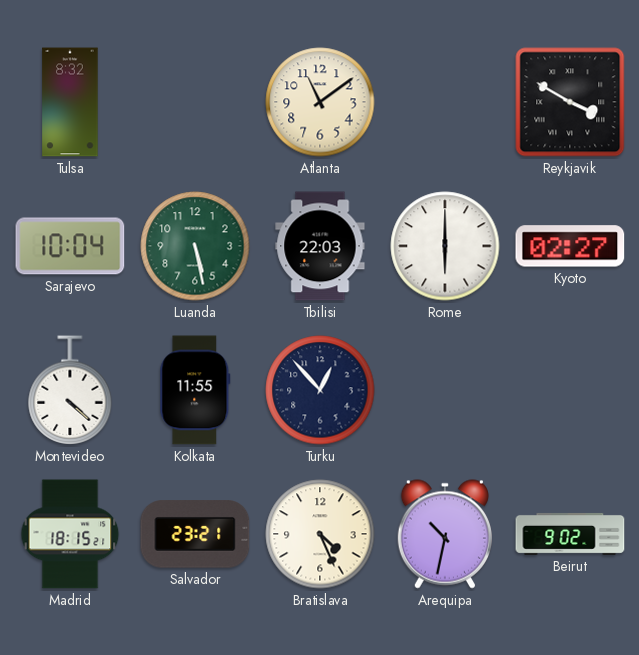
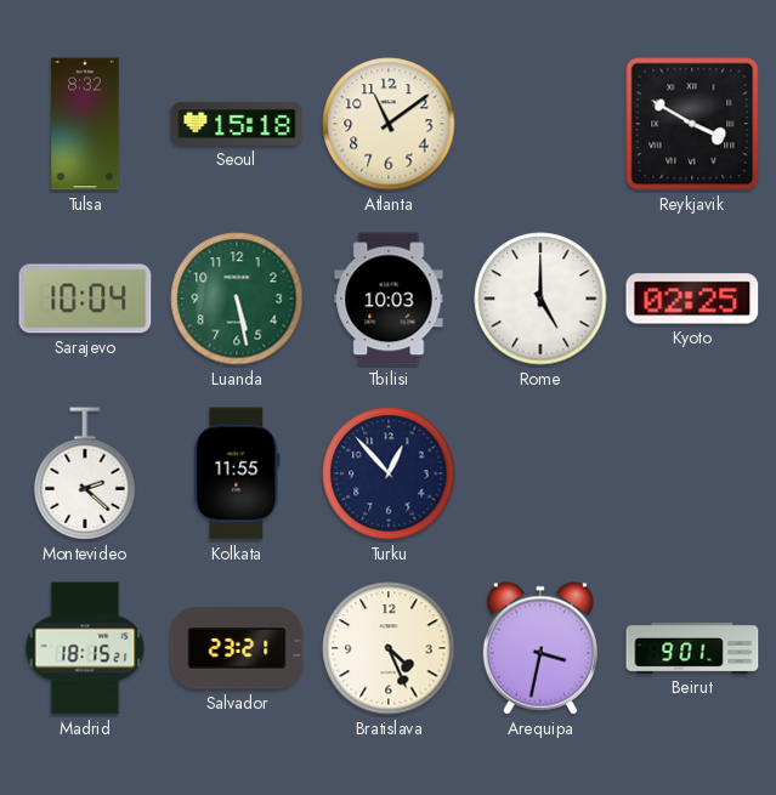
Seoul: none -> 15:18 (237, 124)
Tbilisi: 22:03 -> 10:03 (389, 299)
Rome: 6:00 -> 5:00 (540, 299)
Kyoto: 02:27 -> 02:25 (692, 299)
Montevideo: 4:22 -> 2:22 (85, 473)
Arequipa: 10:32 -> 3:32 (540, 648)
Beirut: 9:02 -> 9:01 (692, 648)
